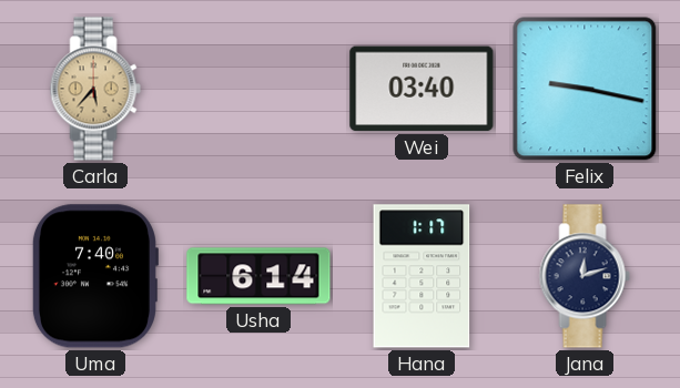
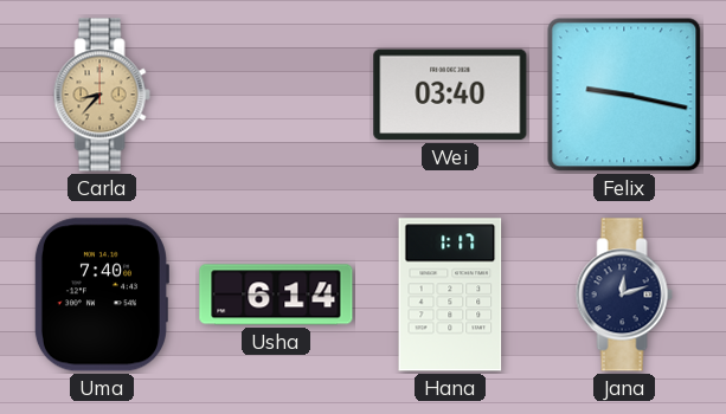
Carla: 5:37 -> 8:37 (102, 95)
